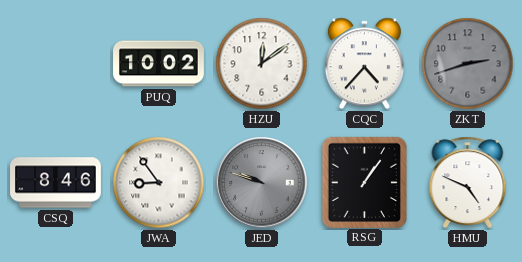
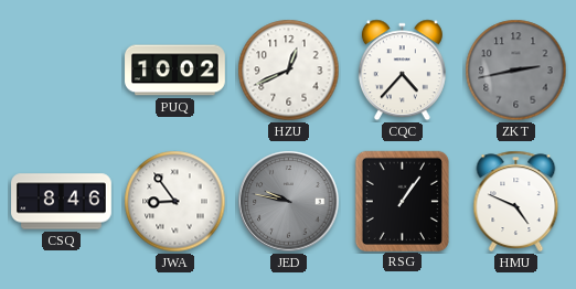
HZU: 12:09 -> 12:41 (289, 71)
ZKT: 2:42 -> 2:43 (516, 71)
JED: 9:48 -> 9:47 (289, 202)
